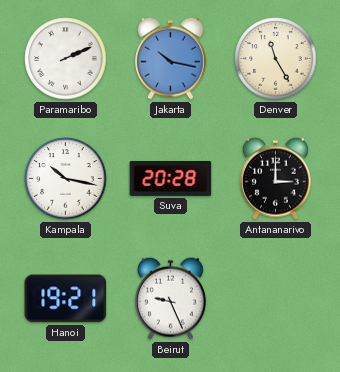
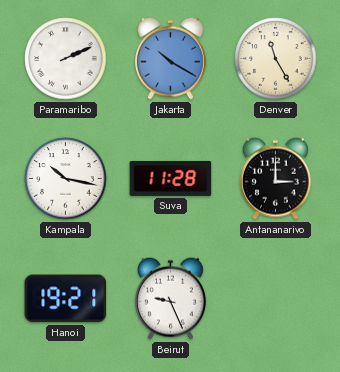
Jakarta: 10:17 -> 10:20 (170, 58)
Suva: 20:28 -> 11:28 (171, 178)
